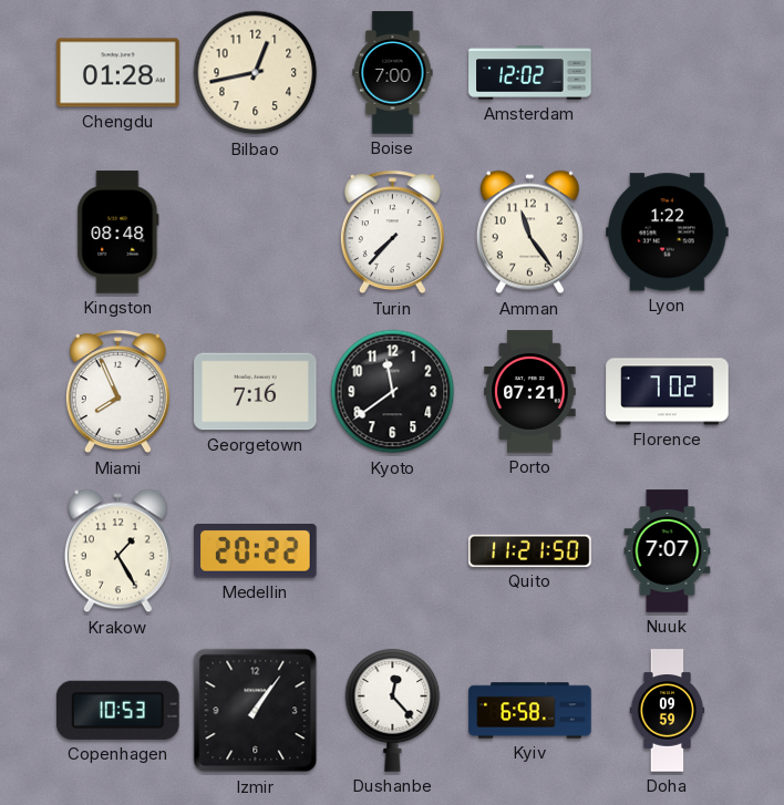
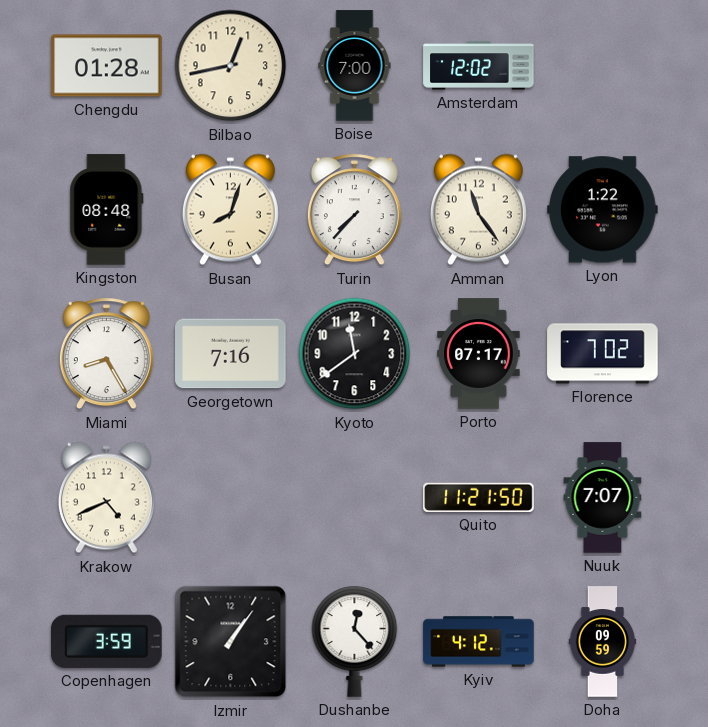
Busan: none -> 8:03 (230, 210)
Miami: 7:56 -> 8:25 (106, 354)
Porto: 07:21 -> 07:17 (479, 354)
Krakow: 1:25 -> 4:41 (106, 498)
Medellin: 20:22 -> none (256, 551)
Copenhagen: 10:53 -> 3:59 (107, 641)
Kyiv: 6:58 -> 4:12 (479, 642)
